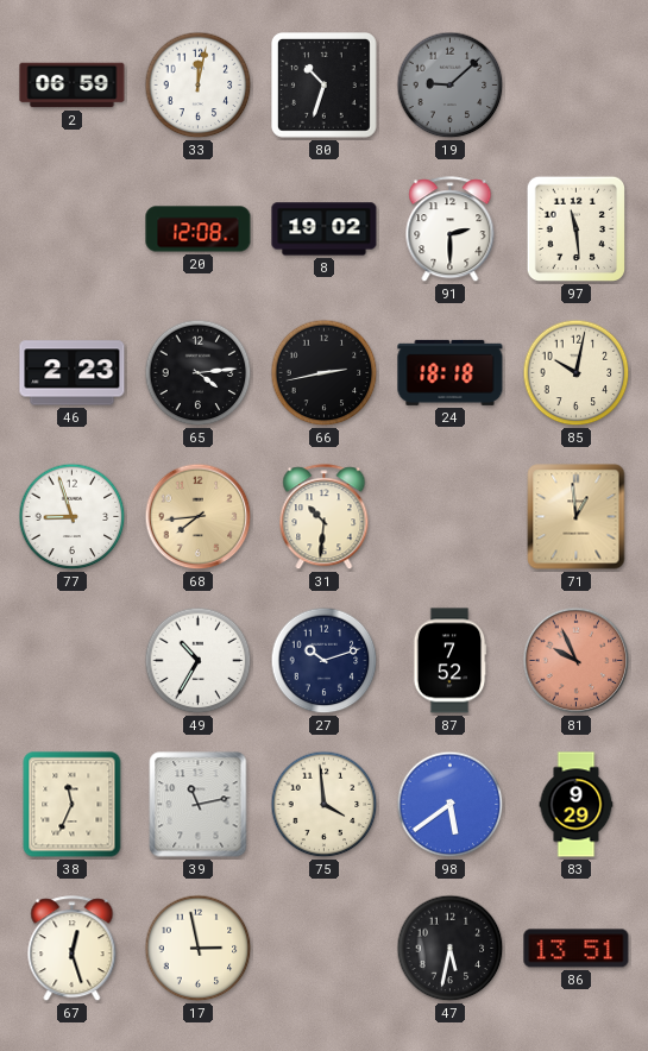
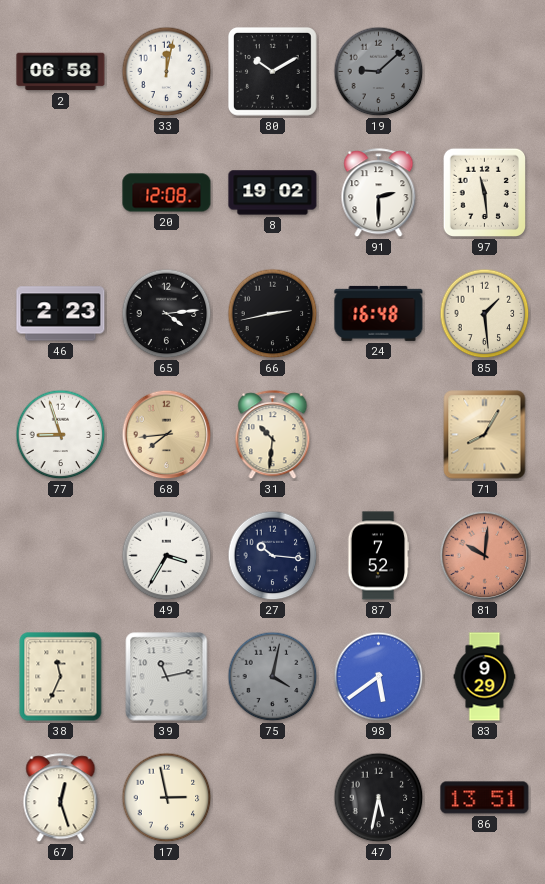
2: 06:59 -> 06:58 (61, 72)
80: 10:33 -> 10:10 (273, 72)
24: 18:18 -> 16:48 (379, 313)
85: 10:02 -> 1:29 (485, 314)
71: 12:59 -> 8:05 (485, 435)
49: 10:35 -> 3:35 (167, 556)
27: 10:12 -> 10:16 (273, 556)
81: 9:56 -> 10:01 (485, 556)
75: 3:59 -> 4:02 (273, 677)
75 dial: cream -> grey (273, 677)
